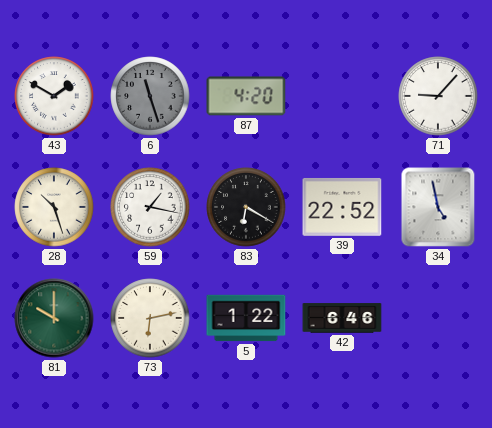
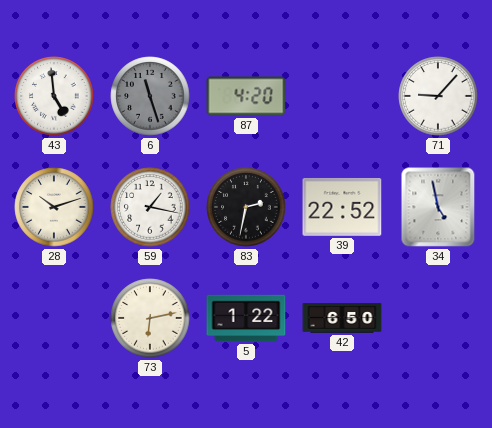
43: 1:50 -> 4:59 (54, 96)
28: 10:27 -> 10:12 (54, 207)
83: 6:20 -> 2:32 (246, 207)
81: 10:00 -> none (54, 318)
42: 6:46 -> 6:50 (342, 318)
